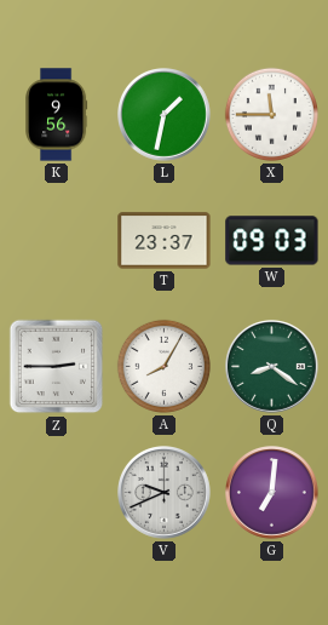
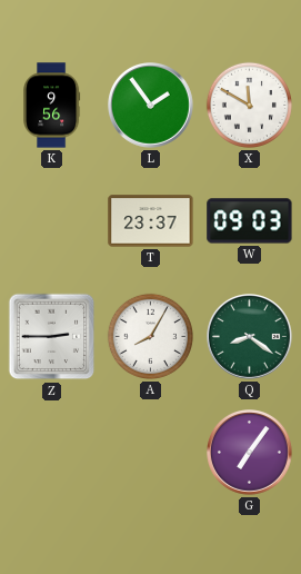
L: 1:32 -> 1:54 (151, 106)
X: 11:45 -> 11:50 (249, 105)
V: 9:41 -> none (165, 493)
G: 7:01 -> 7:06 (250, 453)
